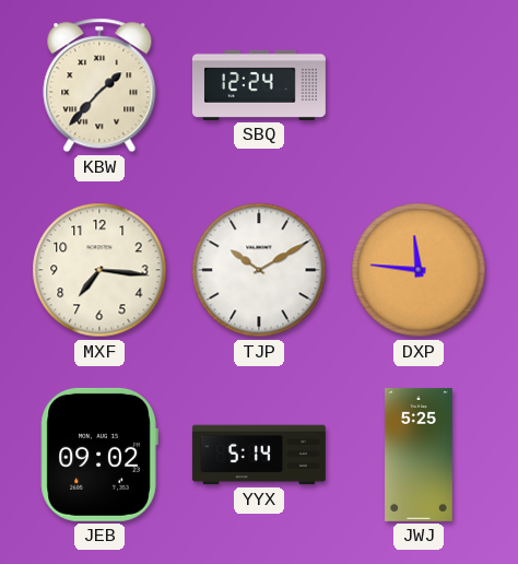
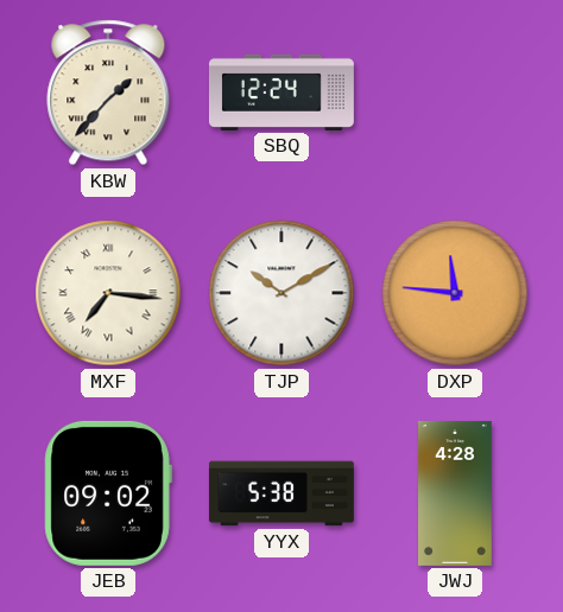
MXF numerals: Arabic -> Roman (108, 293)
YYX: 5:14 -> 5:38 (281, 493)
JWJ: 5:25 -> 4:28 (455, 493)
